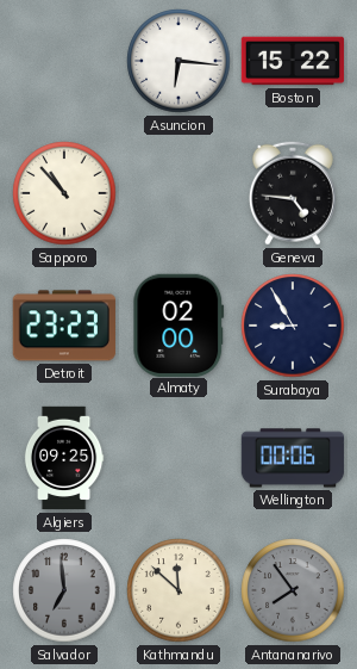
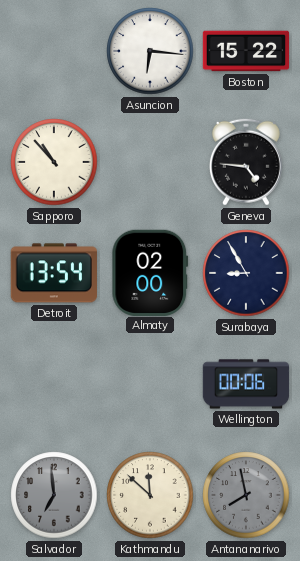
Detroit: 23:23 -> 13:54 (54, 273)
Algiers: 09:25 -> none (64, 458)
Antananarivo: 7:54 -> 7:58 (246, 495)
